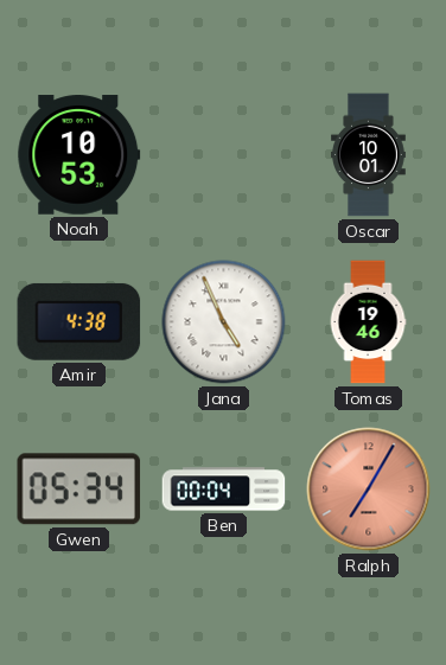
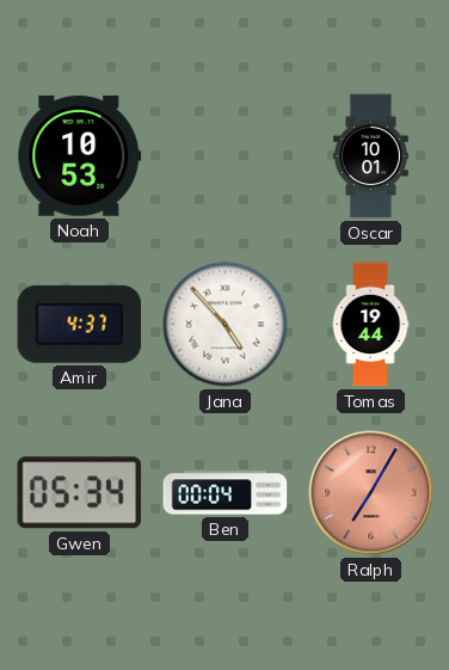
Amir: 4:38 -> 4:37 (80, 324)
Jana: 4:56 -> 4:53 (226, 325)
Tomas: 19:46 -> 19:44 (370, 325)
